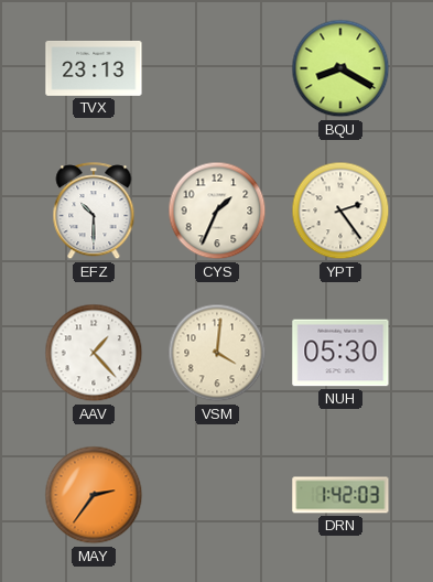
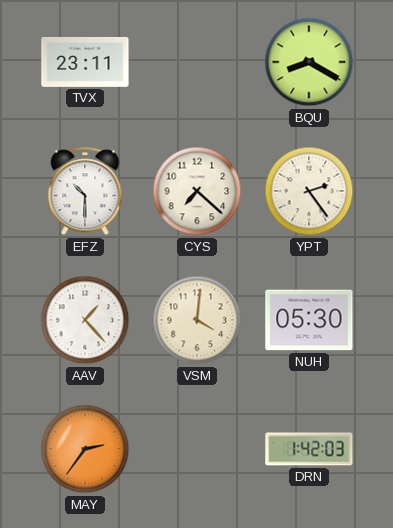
TVX: 23:13 -> 23:11 (85, 63)
CYS: 1:34 -> 7:22 (197, 191)
